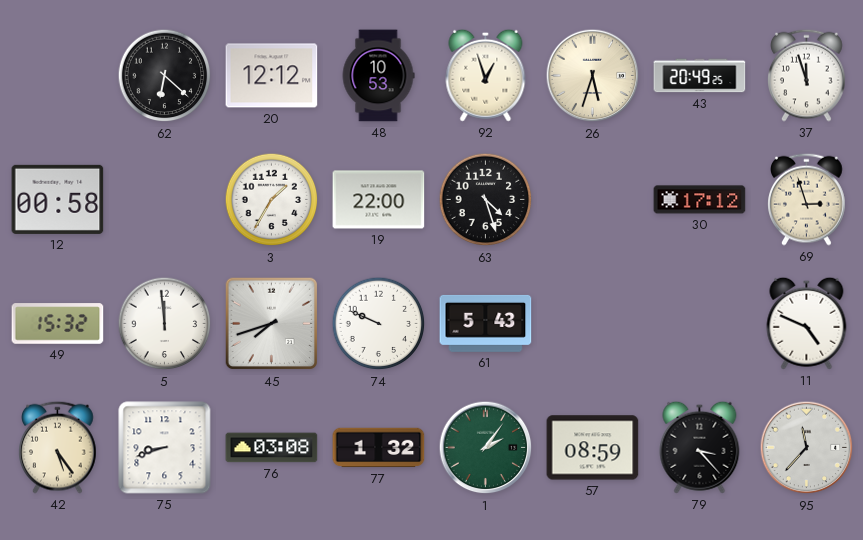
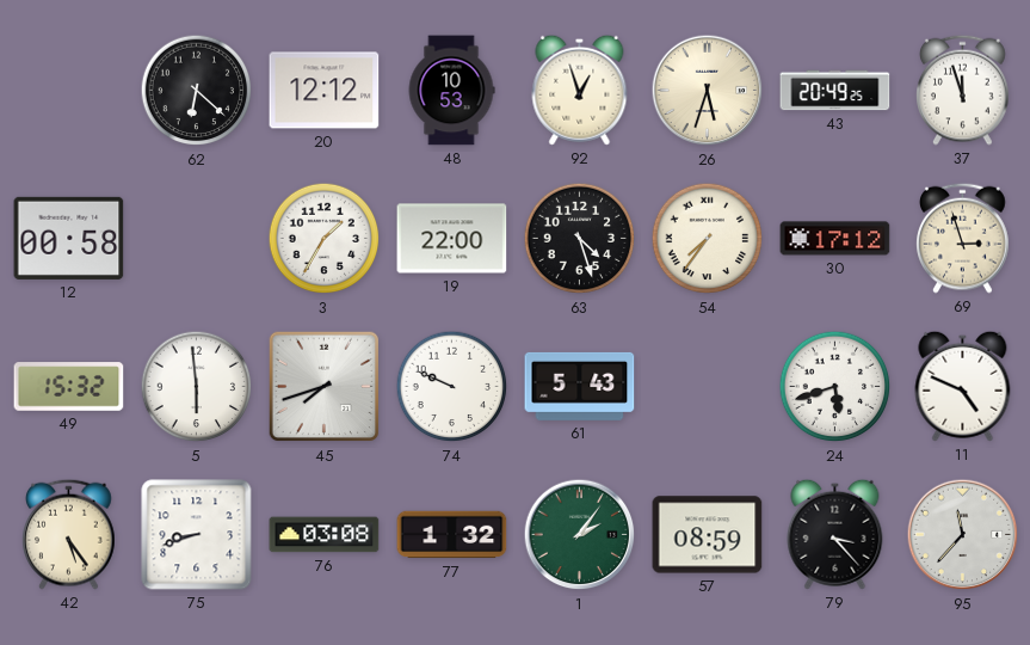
54: none -> 7:36 (708, 239)
5: 11:59 -> 5:59 (197, 387)
24: none -> 5:42 (835, 387)
